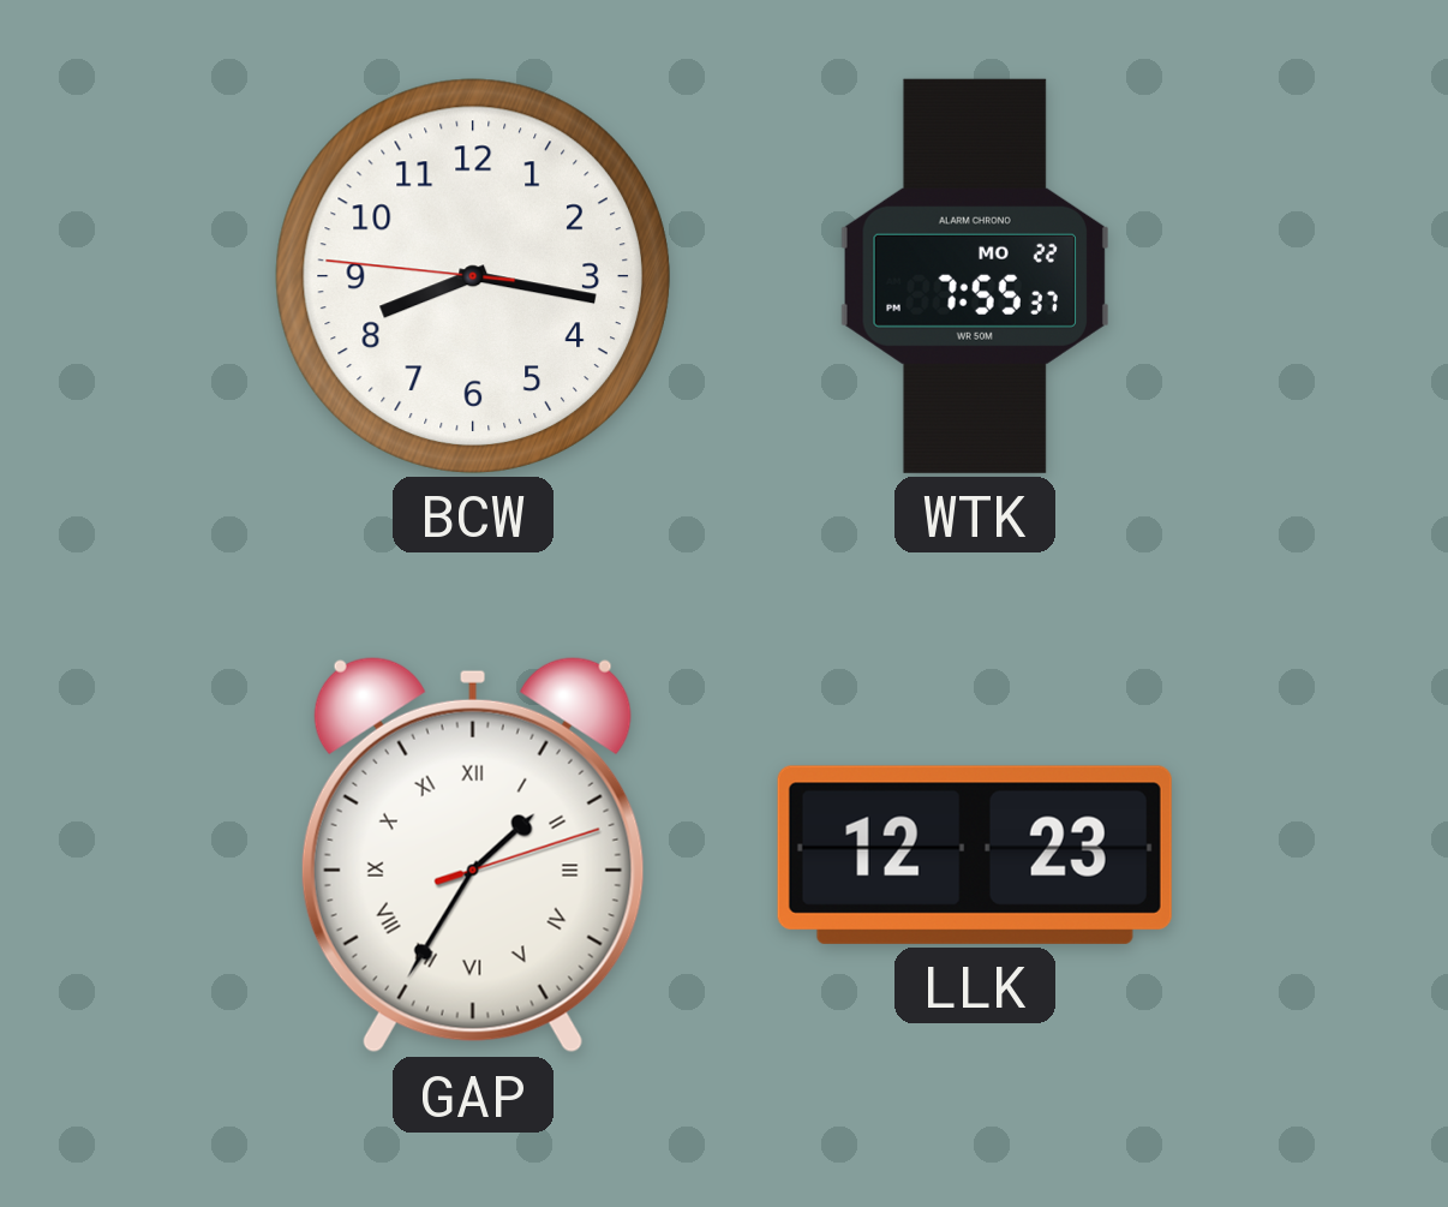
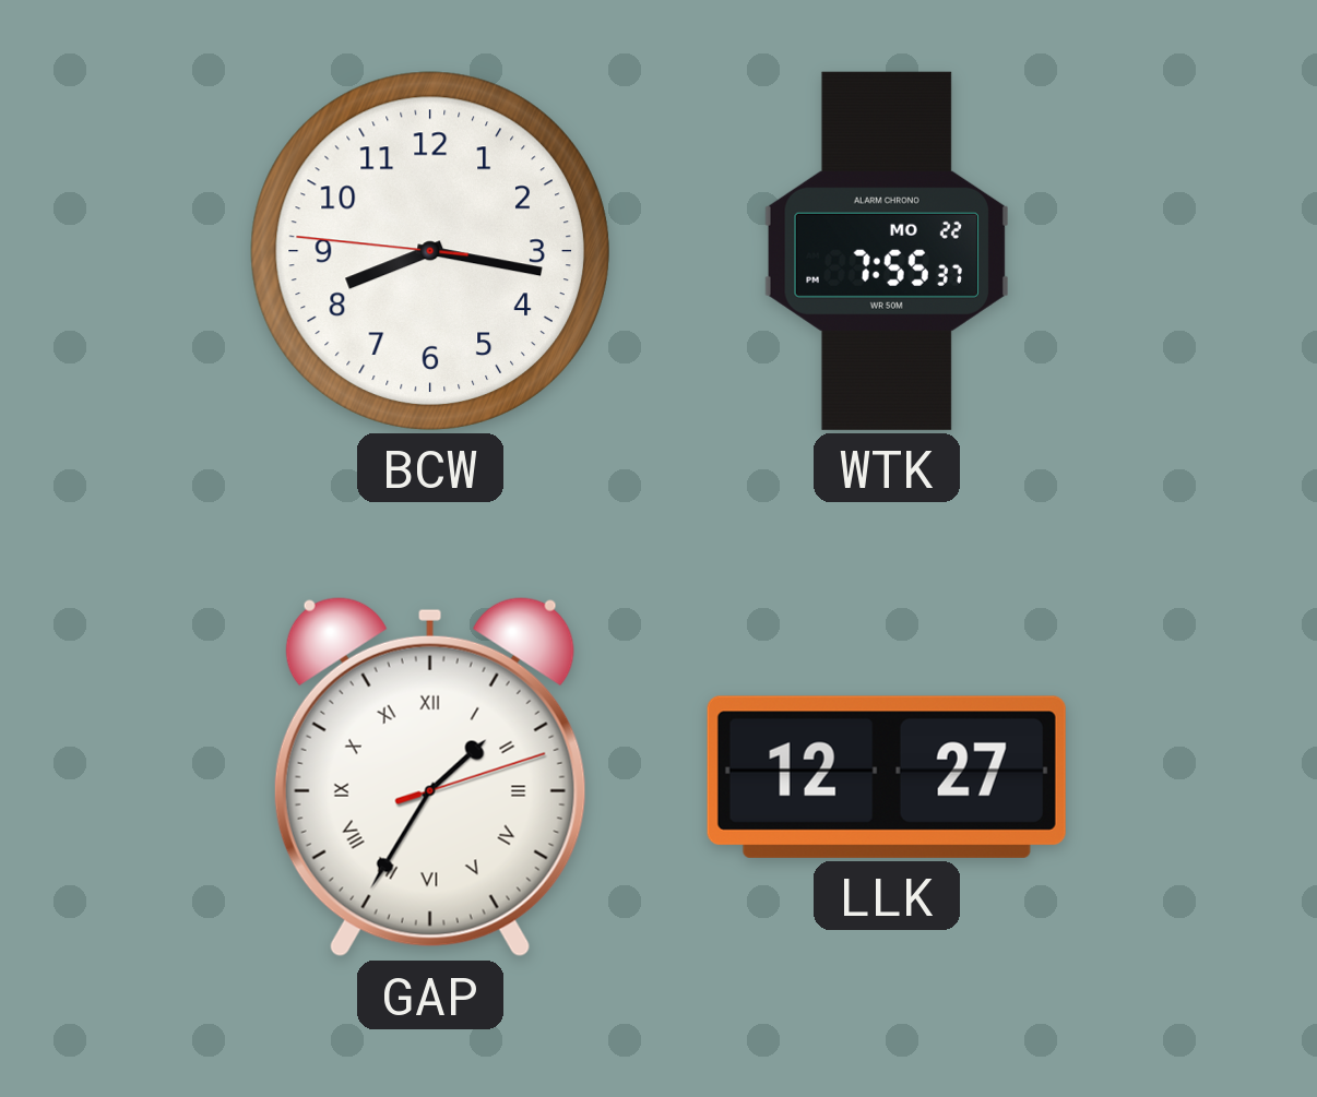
LLK: 12:23 -> 12:27 (887, 777)
